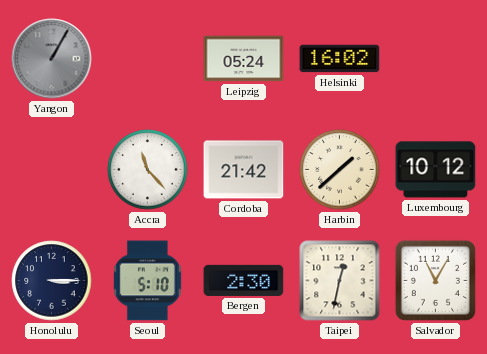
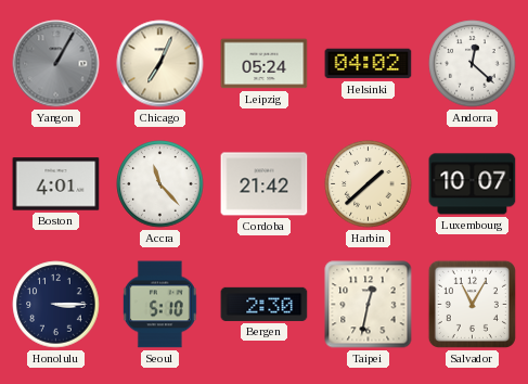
Chicago: none -> 7:04 (160, 64)
Helsinki: 16:02 -> 04:02 (369, 64)
Andorra: none -> 12:22 (473, 64)
Boston: none -> 4:01 (56, 184)
Luxembourg: 10:12 -> 10:07 (473, 184)
